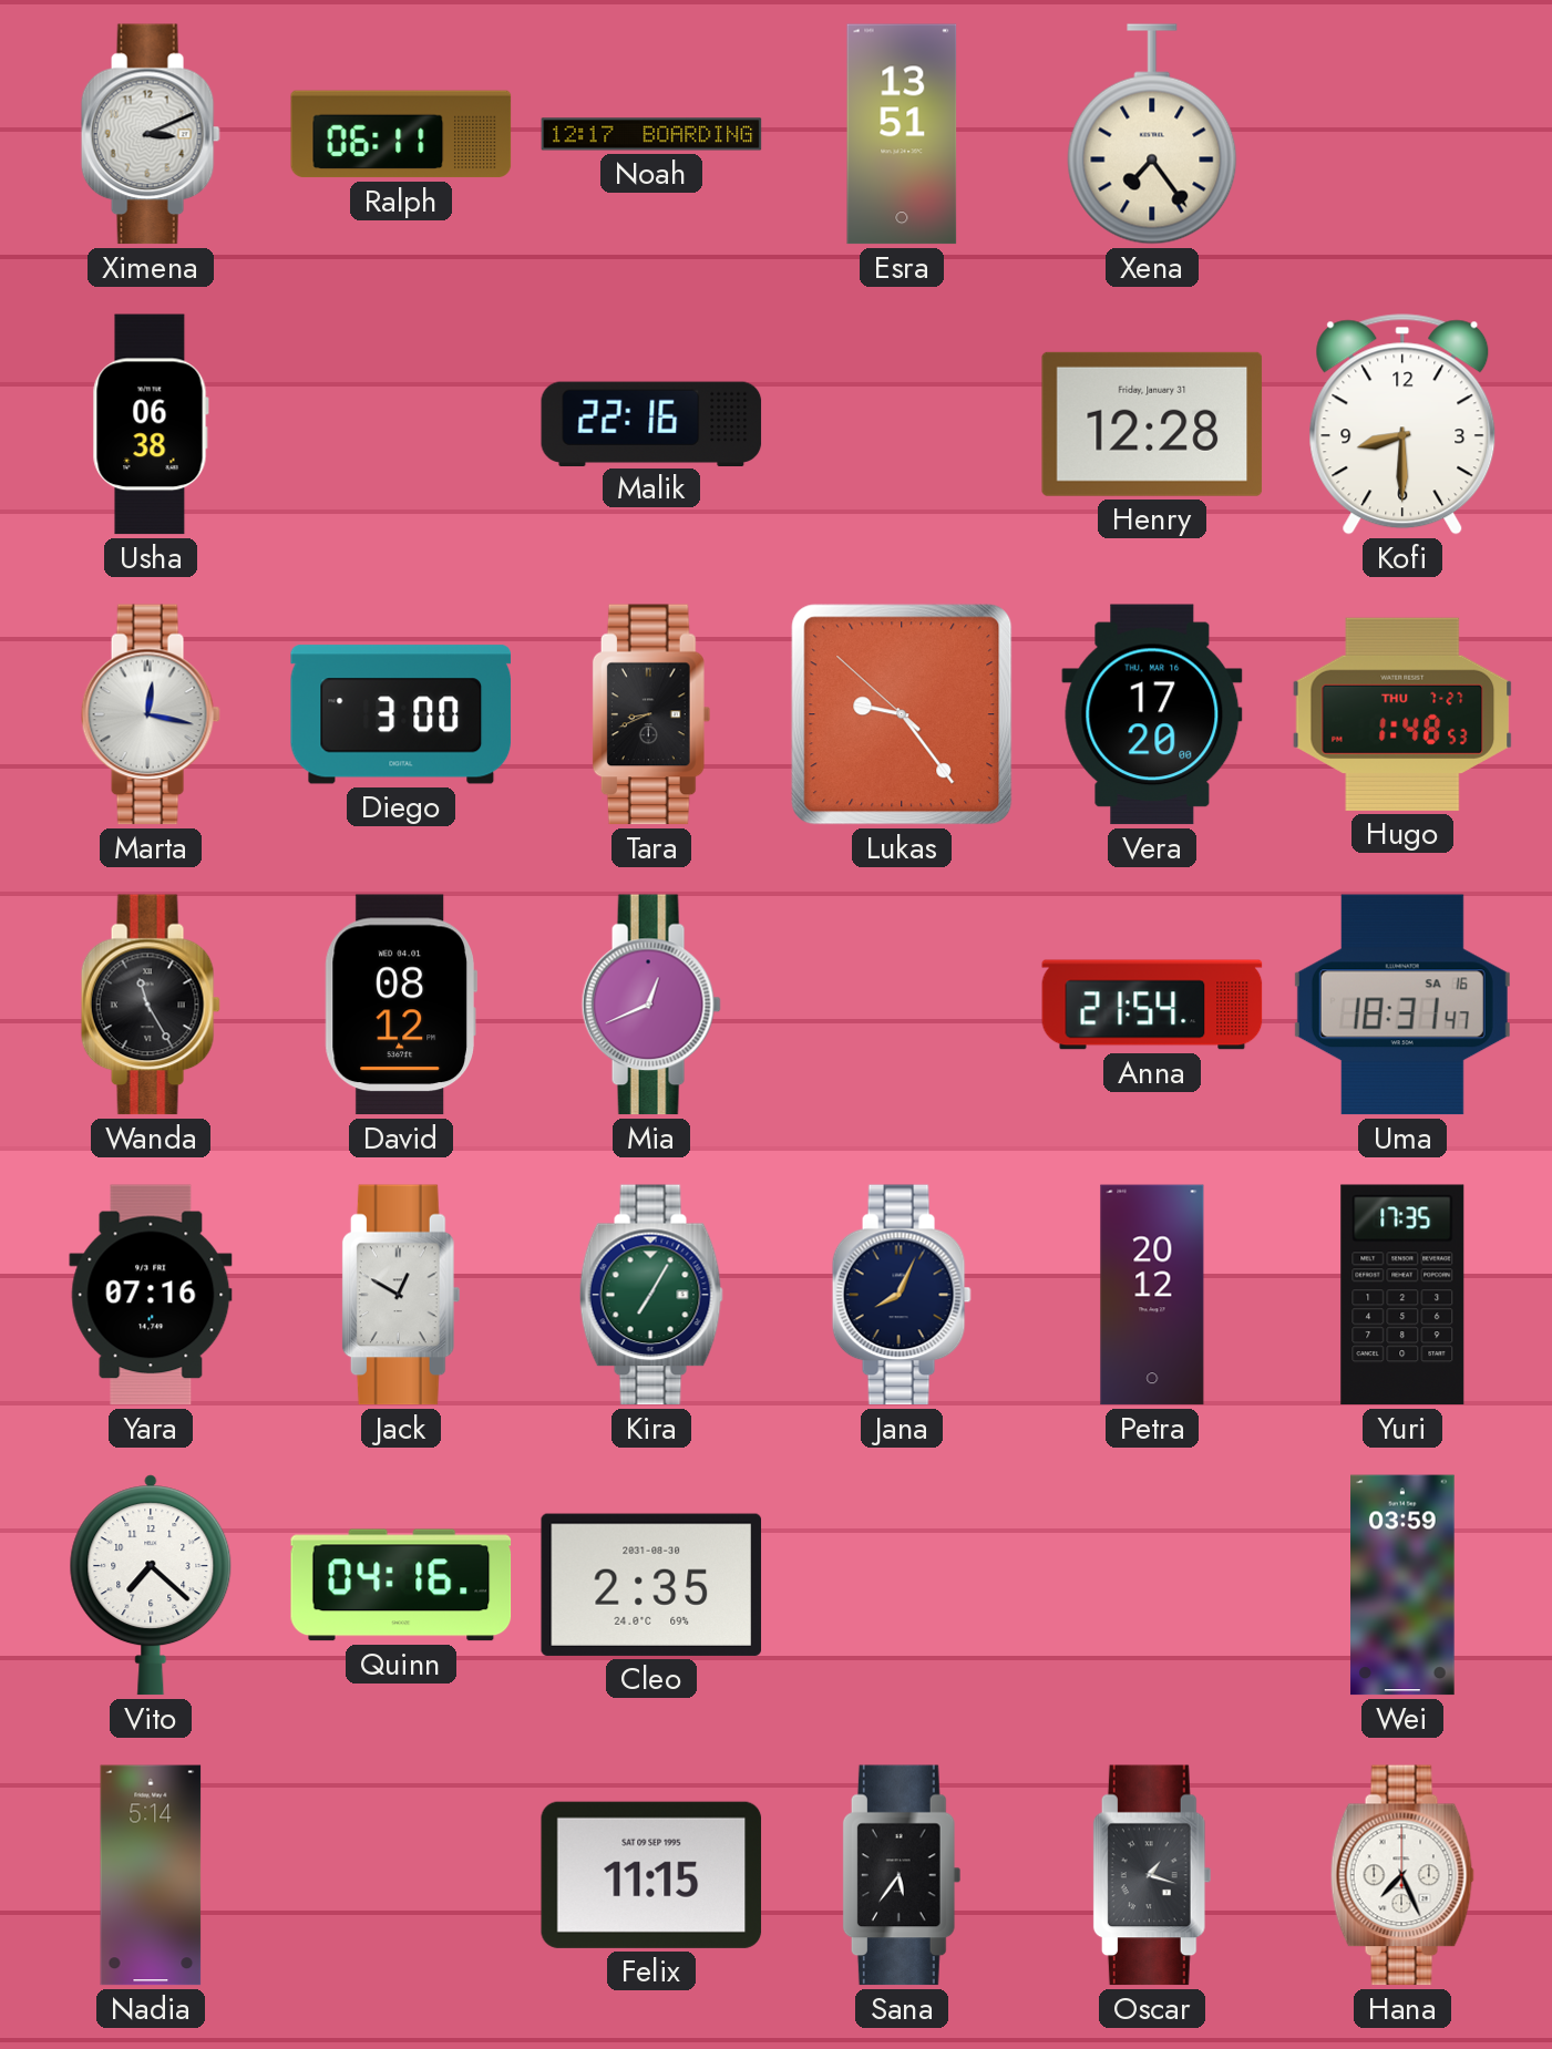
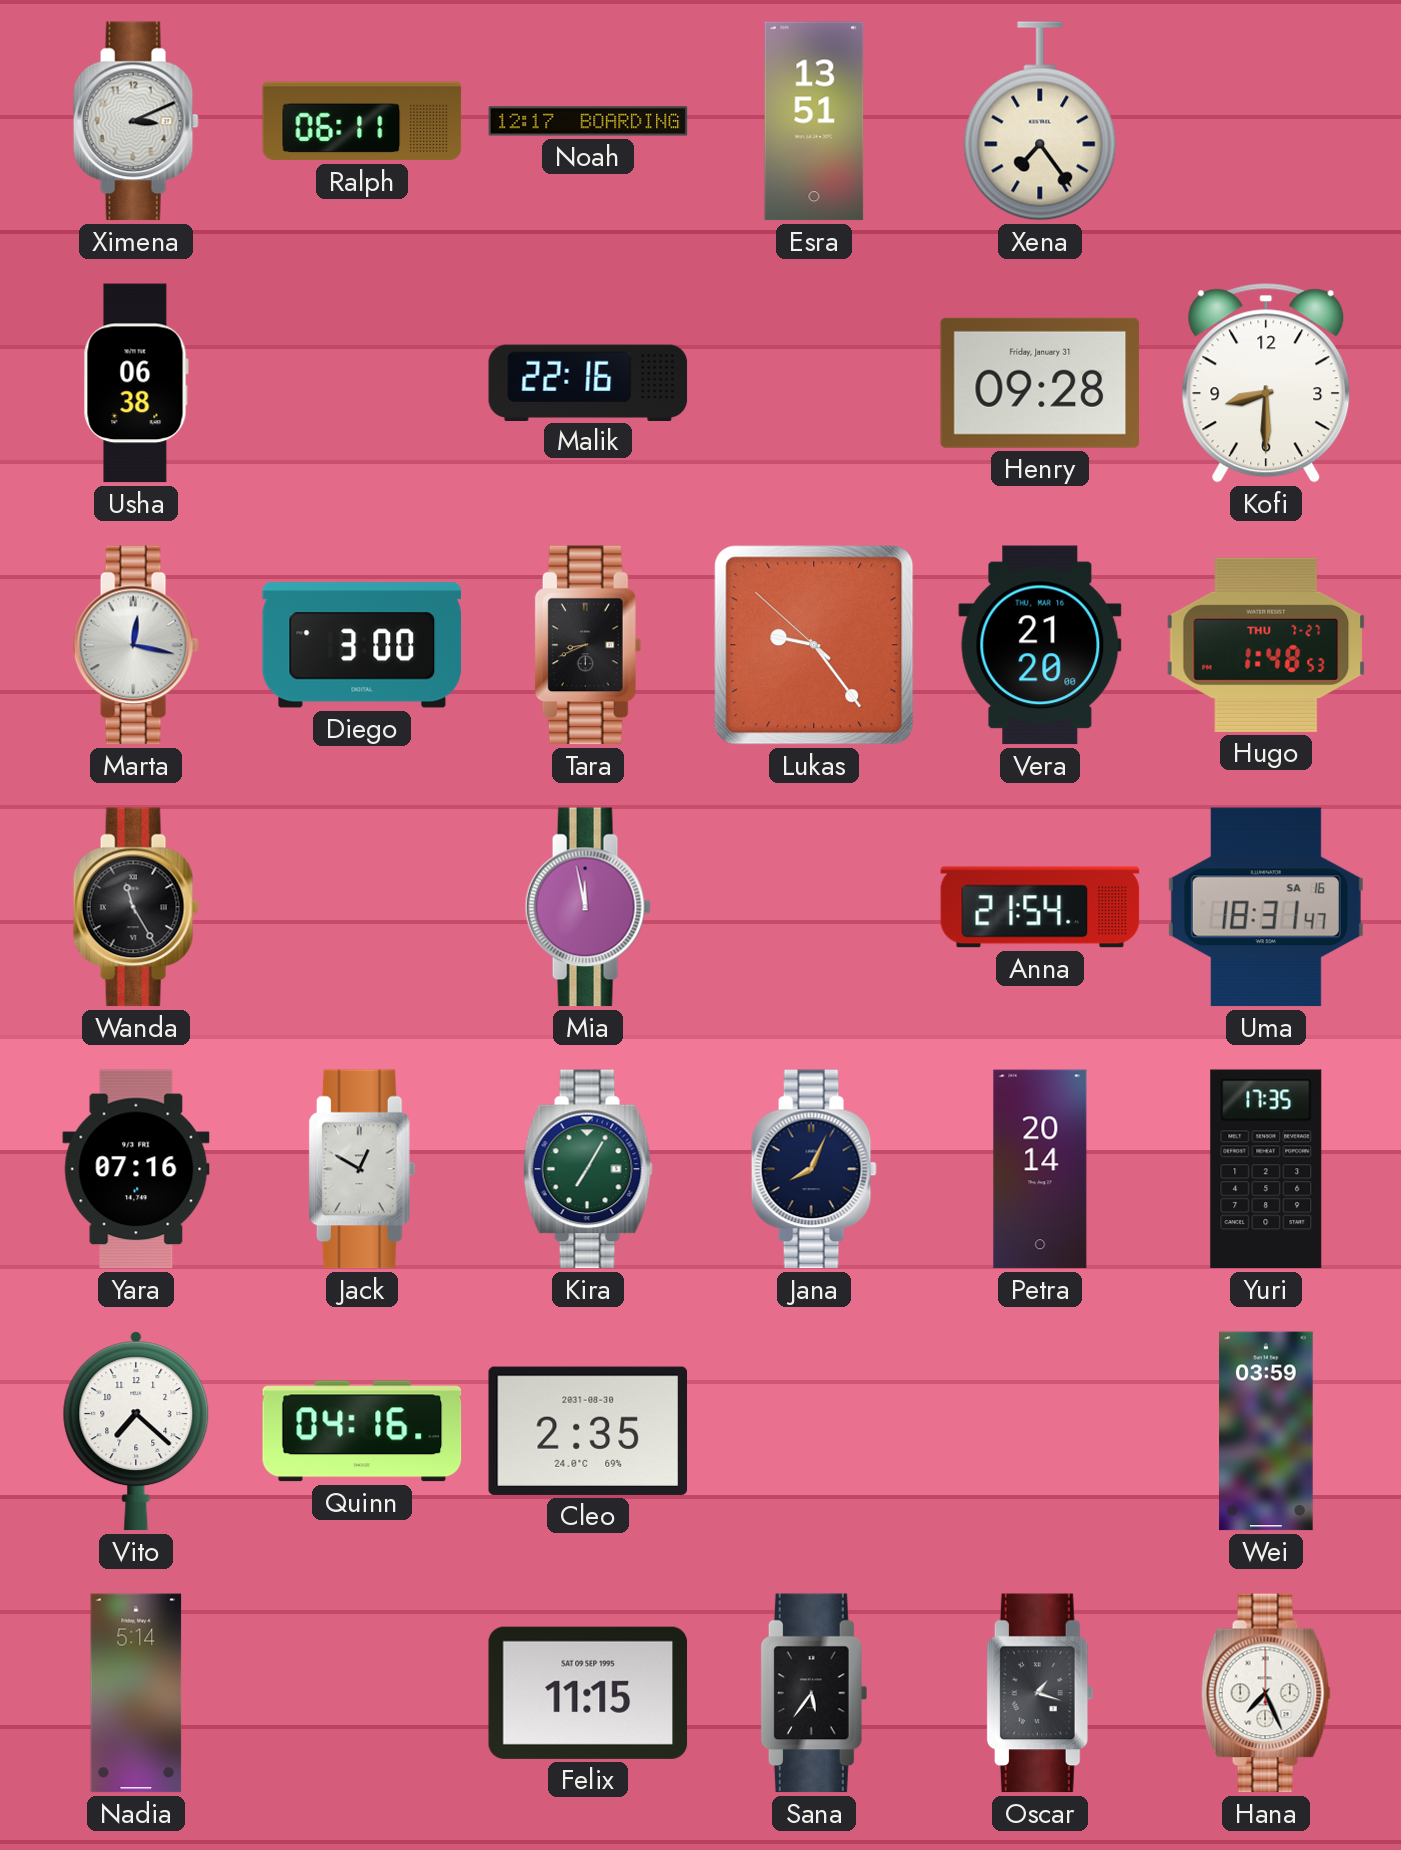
Henry: 12:28 -> 09:28 (1040, 383)
Vera: 17:20 -> 21:20 (1040, 645)
David: 08:12 -> none (401, 1005)
Mia: 12:41 -> 11:58 (588, 907)
Petra: 20:12 -> 20:14 (1040, 1169)
